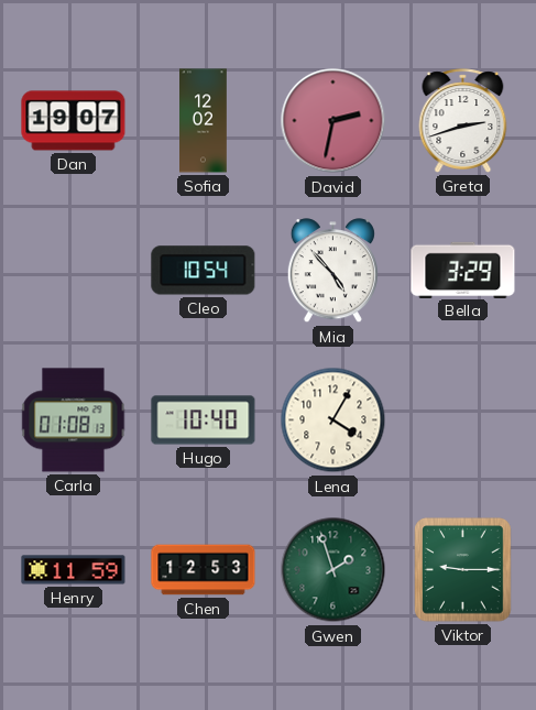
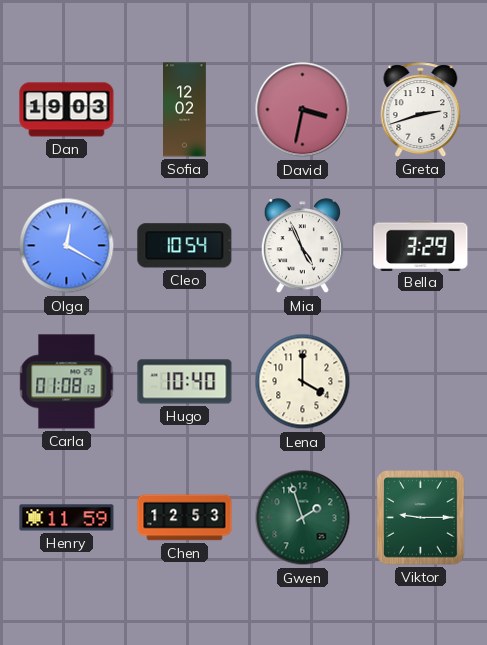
Dan: 19:07 -> 19:03 (67, 110)
David: 2:32 -> 3:32 (303, 110)
Olga: none -> 12:20 (67, 246)
Mia: 4:53 -> 4:56 (302, 246)
Lena: 4:05 -> 4:00 (303, 382)
